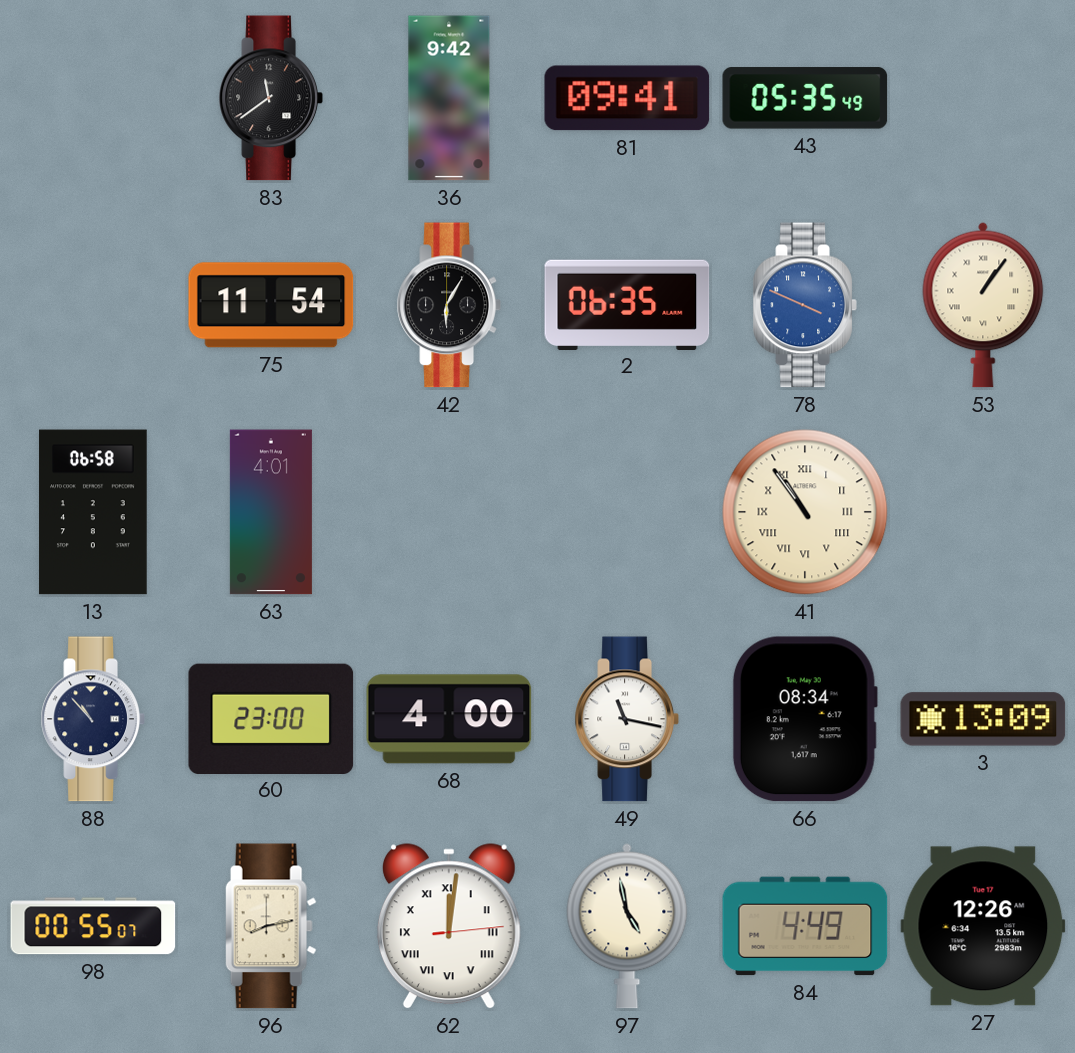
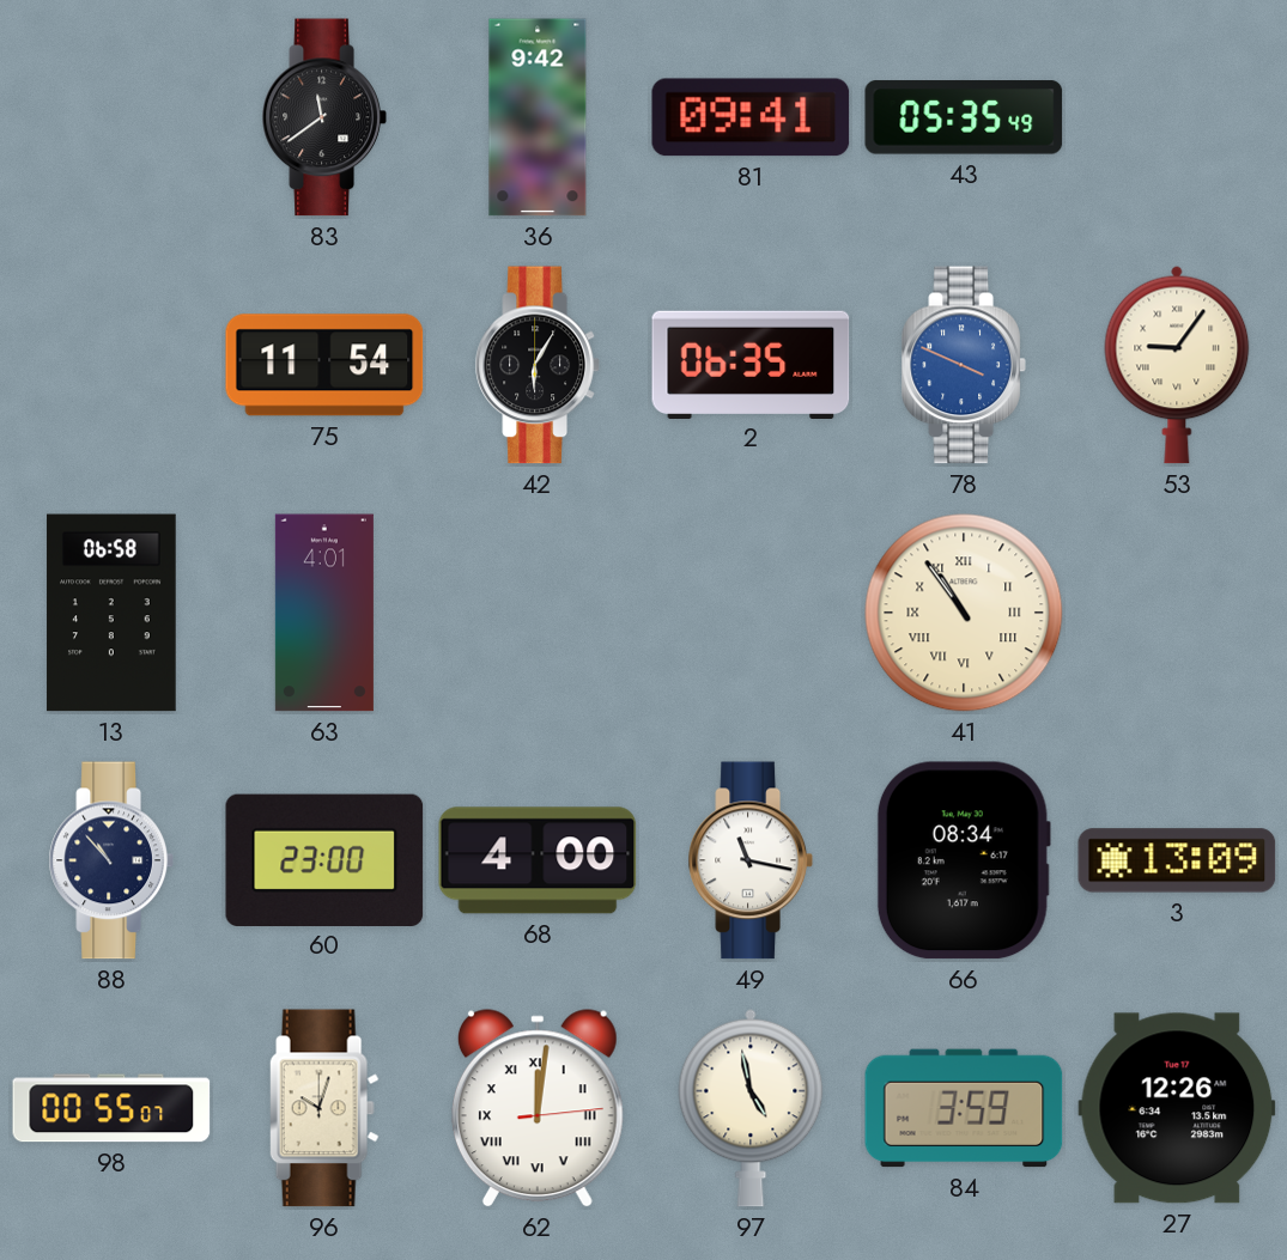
53: 1:06 -> 9:06 (1177, 365)
96: 8:13 -> 10:03 (324, 1108)
84: 4:49 -> 3:59 (964, 1108)
